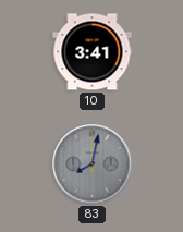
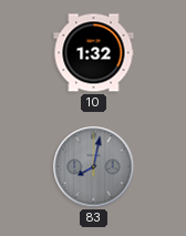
10: 3:41 -> 1:32 (94, 53)
